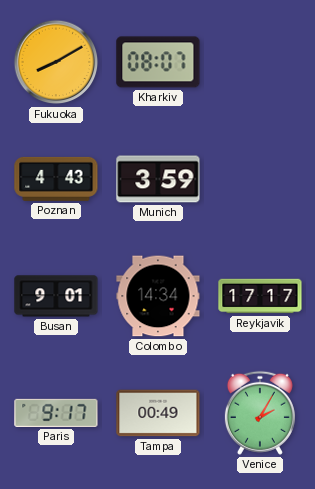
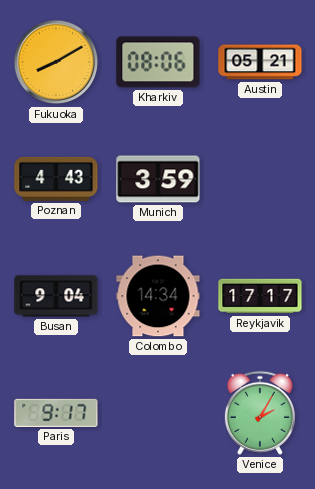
Kharkiv: 08:07 -> 08:06 (158, 62)
Austin: none -> 05:21 (260, 62)
Busan: 9:01 -> 9:04 (56, 296)
Tampa: 00:49 -> none (158, 413)
